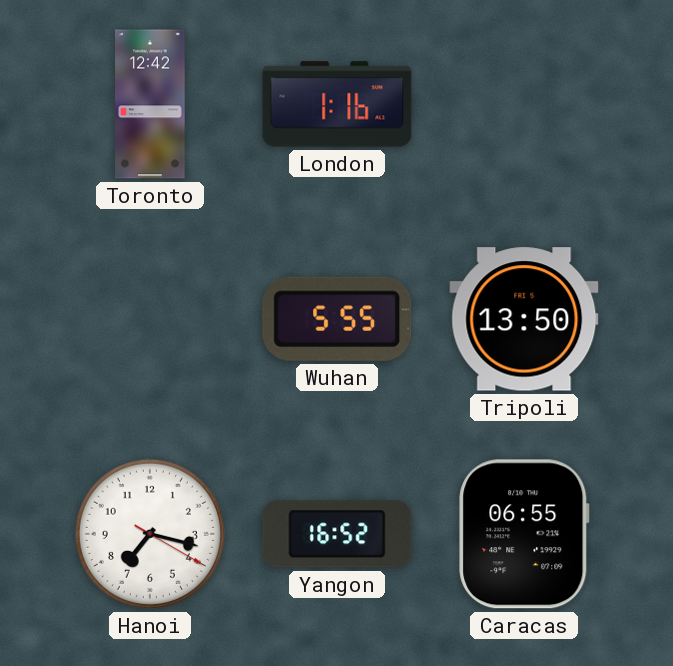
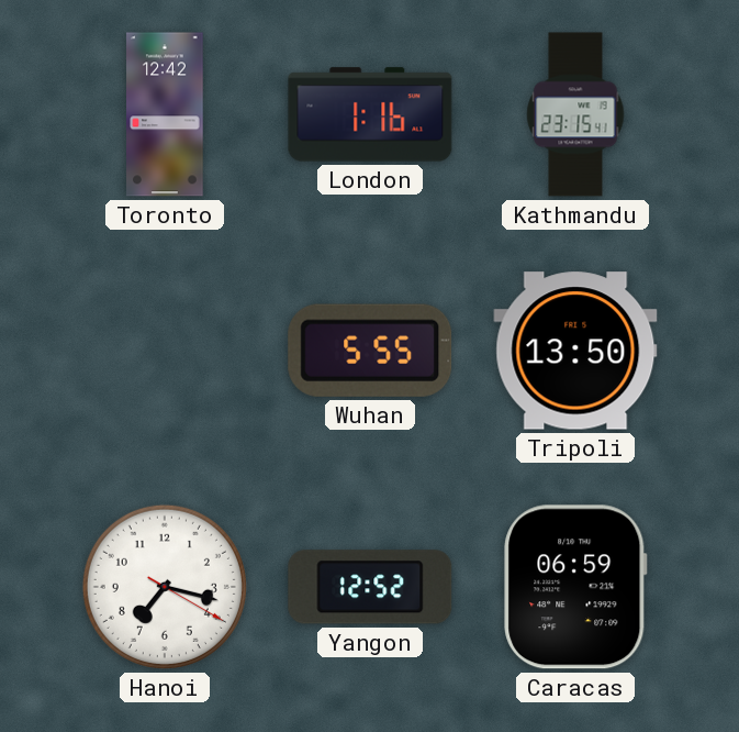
Kathmandu: none -> 23:15 (575, 114)
Yangon: 16:52 -> 12:52 (370, 587)
Caracas: 06:55 -> 06:59 (575, 587)
